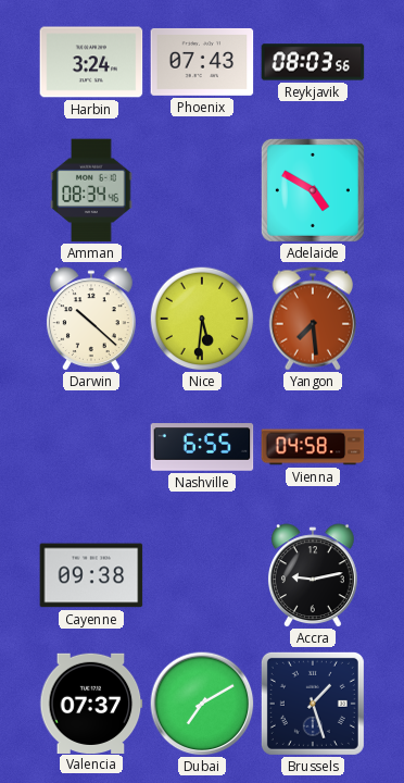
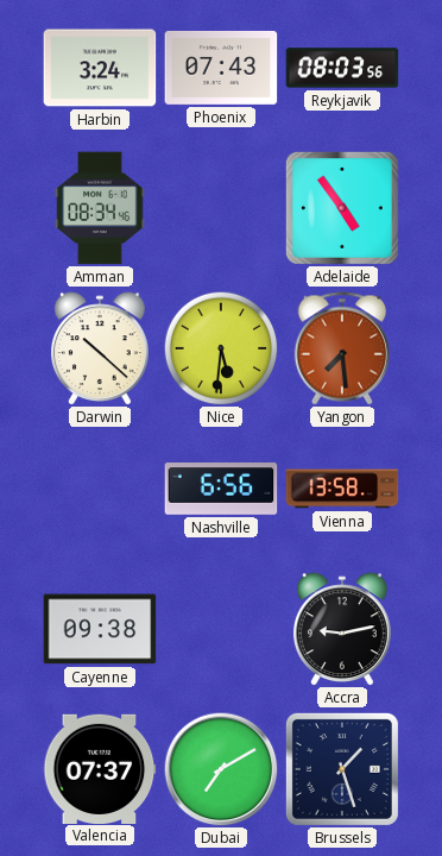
Adelaide: 4:50 -> 4:54 (342, 208)
Nashville: 6:55 -> 6:56 (221, 489)
Vienna: 04:58 -> 13:58 (342, 489)
